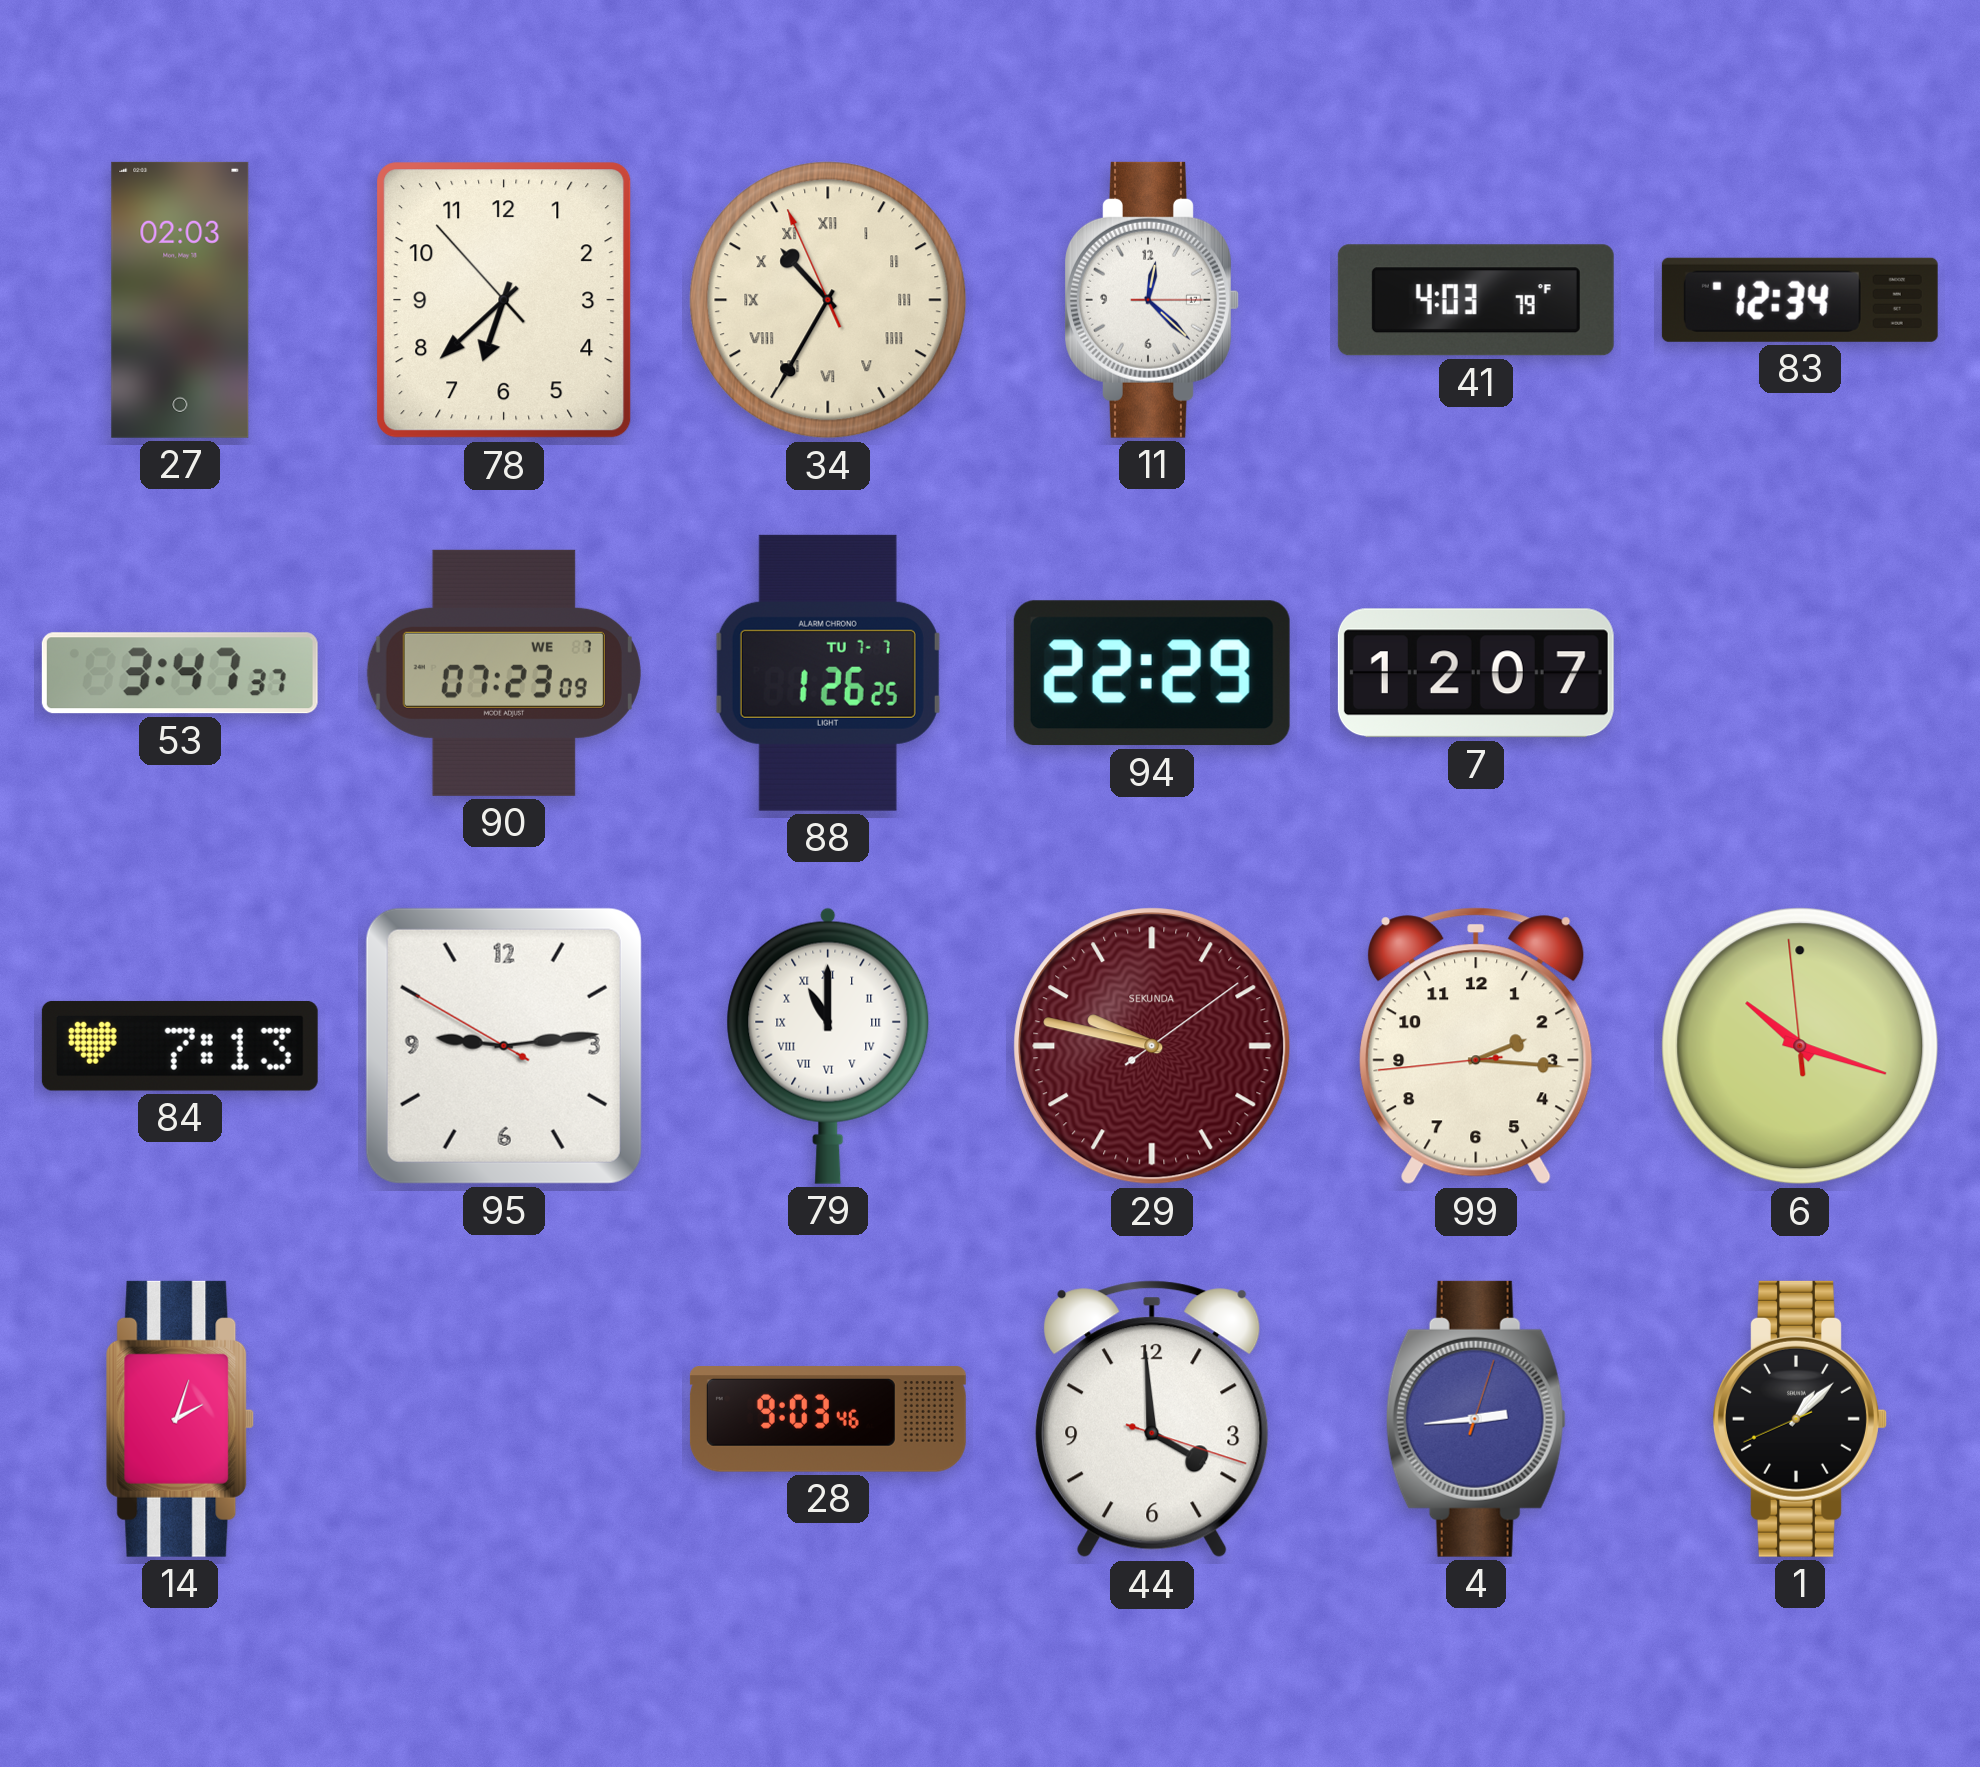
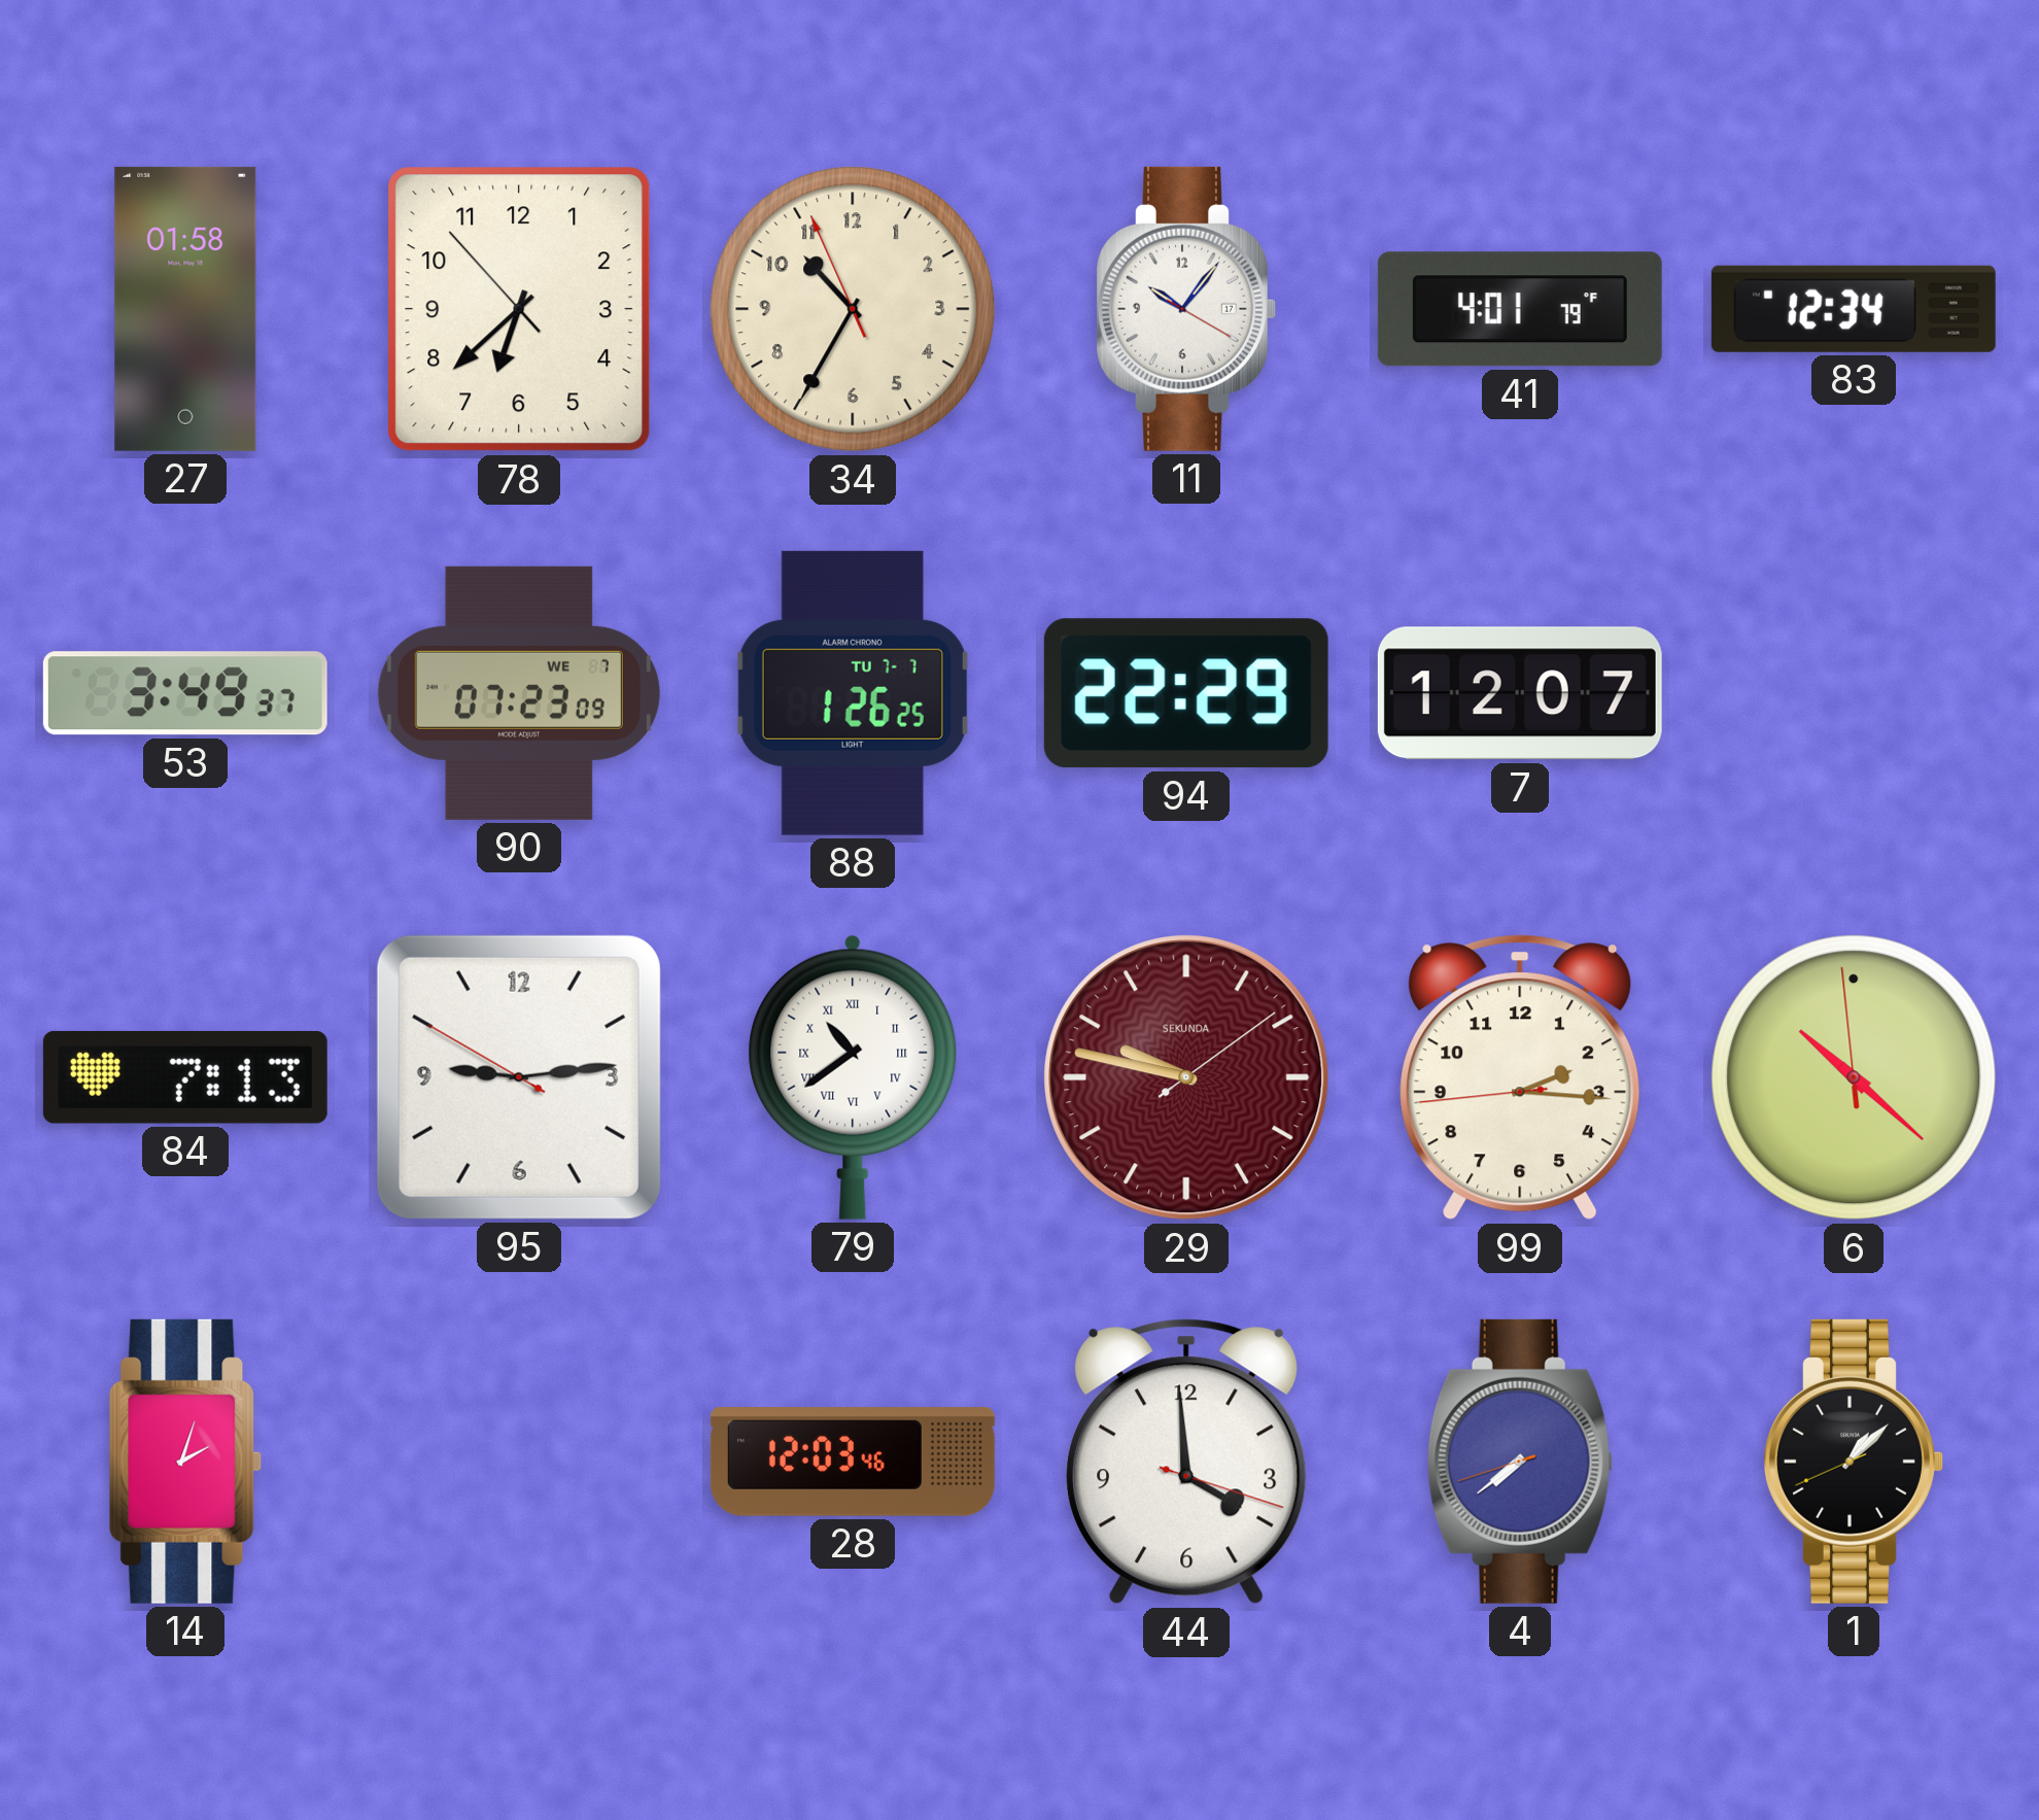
27: 02:03 -> 01:58 (185, 309)
34 numerals: Roman -> Arabic (853, 309)
11: 12:22 -> 10:06 (1186, 309)
41: 4:03 -> 4:01 (1520, 309)
53: 3:47 -> 3:49 (185, 693)
79: 11:00 -> 10:39 (853, 1077)
6: 10:17 -> 10:21 (1854, 1077)
28: 9:03 -> 12:03 (853, 1462)
4: 2:44 -> 7:38 (1520, 1462)
